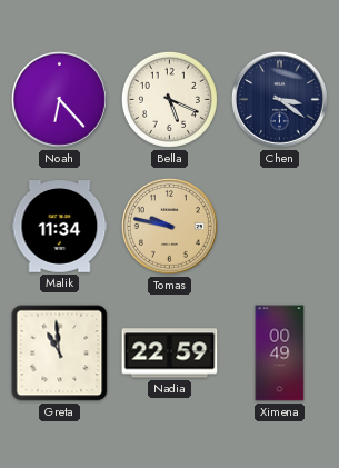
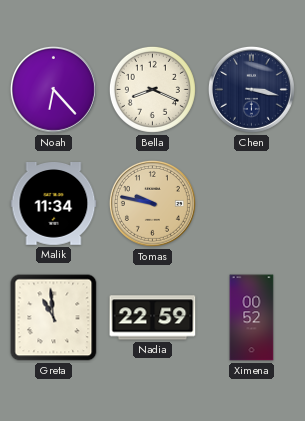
Bella: 5:19 -> 8:19 (152, 89)
Chen: 3:21 -> 3:17 (251, 89)
Ximena: 00:49 -> 00:52 (252, 318)
